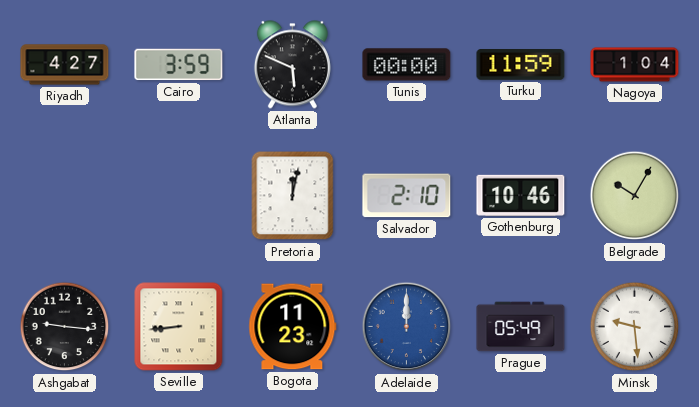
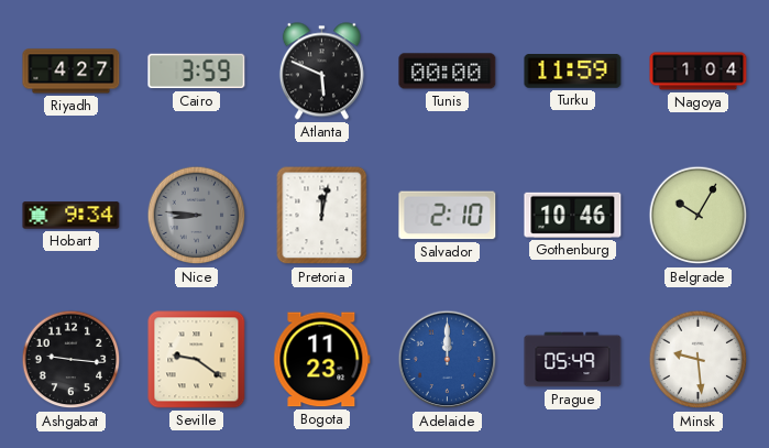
Hobart: none -> 9:34 (72, 216)
Nice: none -> 8:46 (197, 216)
Seville: 8:44 -> 9:21 (197, 360)
